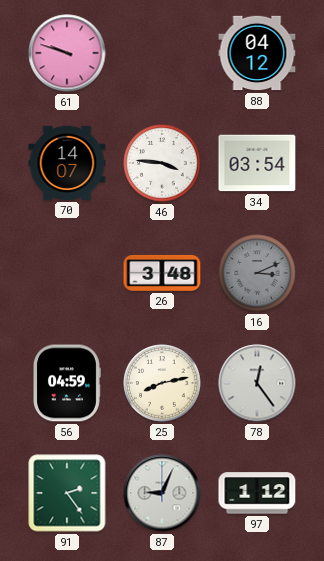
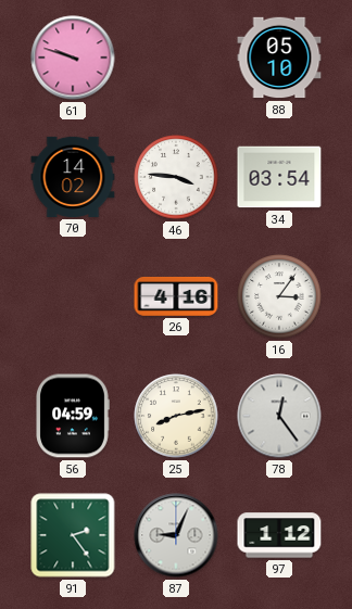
88: 04:12 -> 05:10 (279, 58)
70: 14:07 -> 14:02 (73, 177)
26: 3:48 -> 4:16 (176, 296)
16: 3:11 -> 3:06 (279, 296)
16 dial: grey -> white (279, 296)
